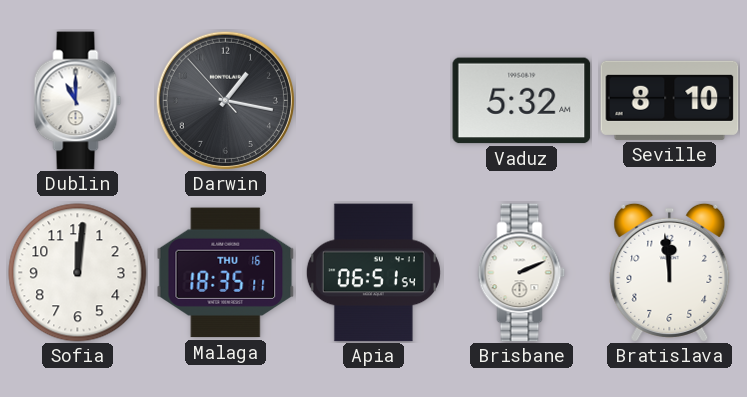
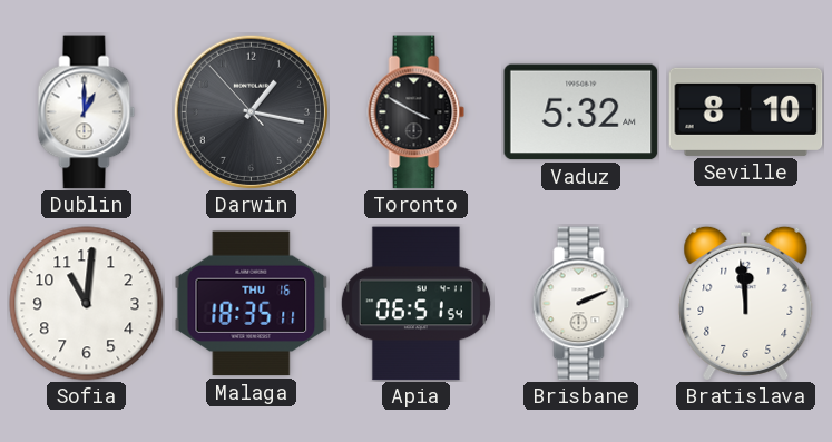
Dublin: 11:00 -> 1:00 (87, 112)
Toronto: none -> 3:50 (417, 112)
Sofia: 12:01 -> 11:01 (87, 304)
